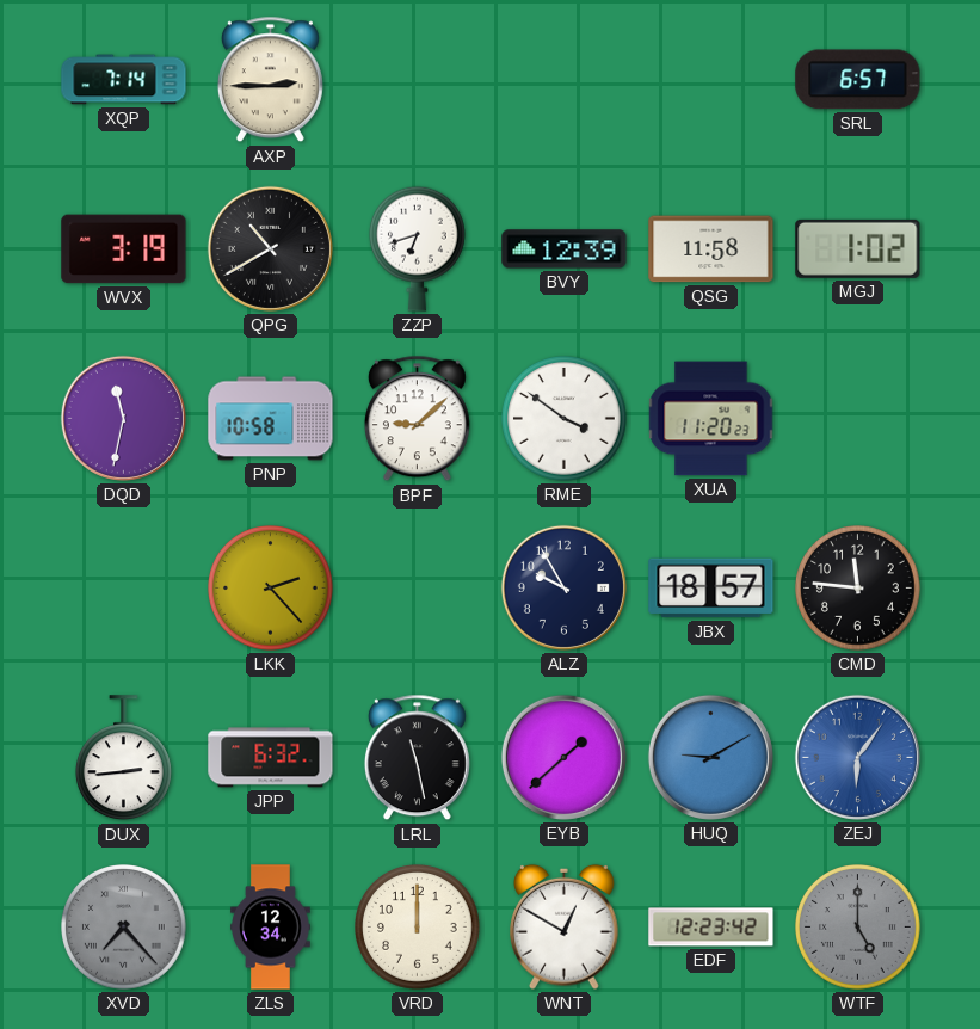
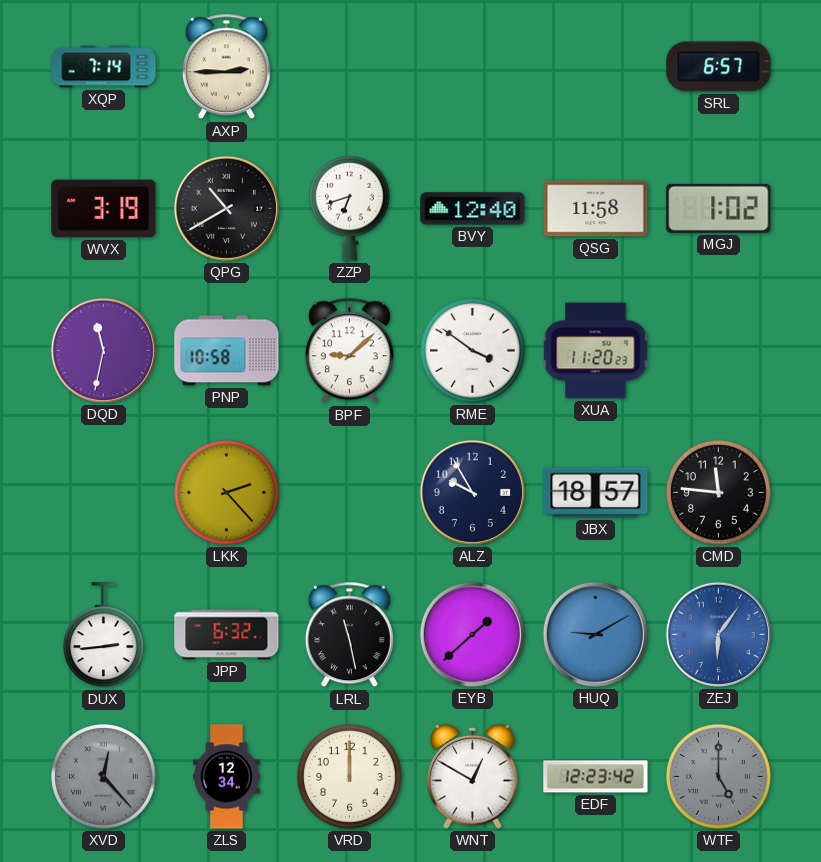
BVY: 12:39 -> 12:40 (473, 209)
XVD: 7:23 -> 12:23 (104, 777)
